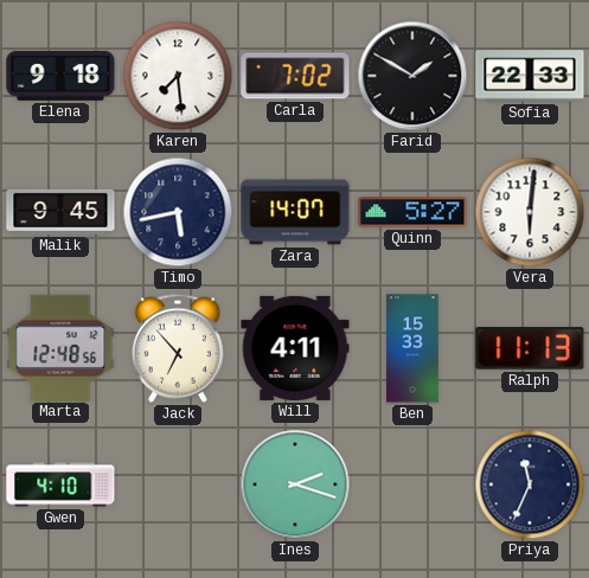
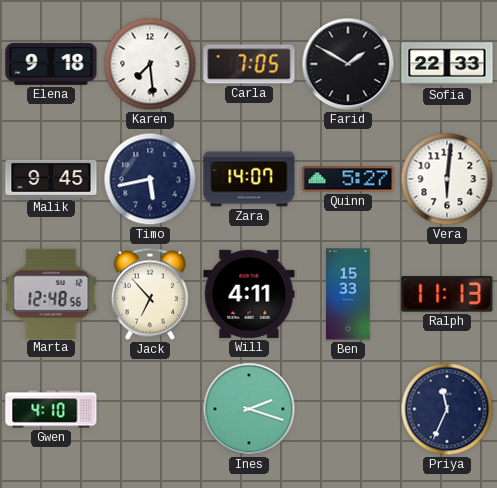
Carla: 7:02 -> 7:05 (249, 64)
